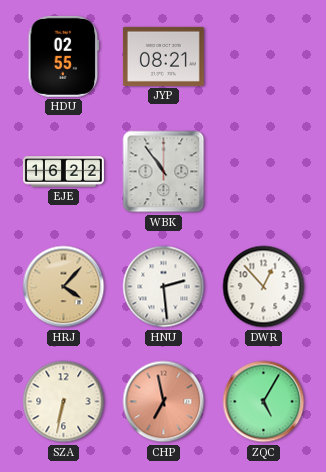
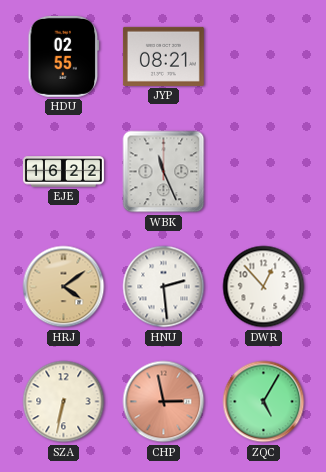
WBK: 10:54 -> 11:26 (164, 172)
HRJ: 4:07 -> 4:09 (64, 287)
CHP: 6:58 -> 2:58 (164, 402)
